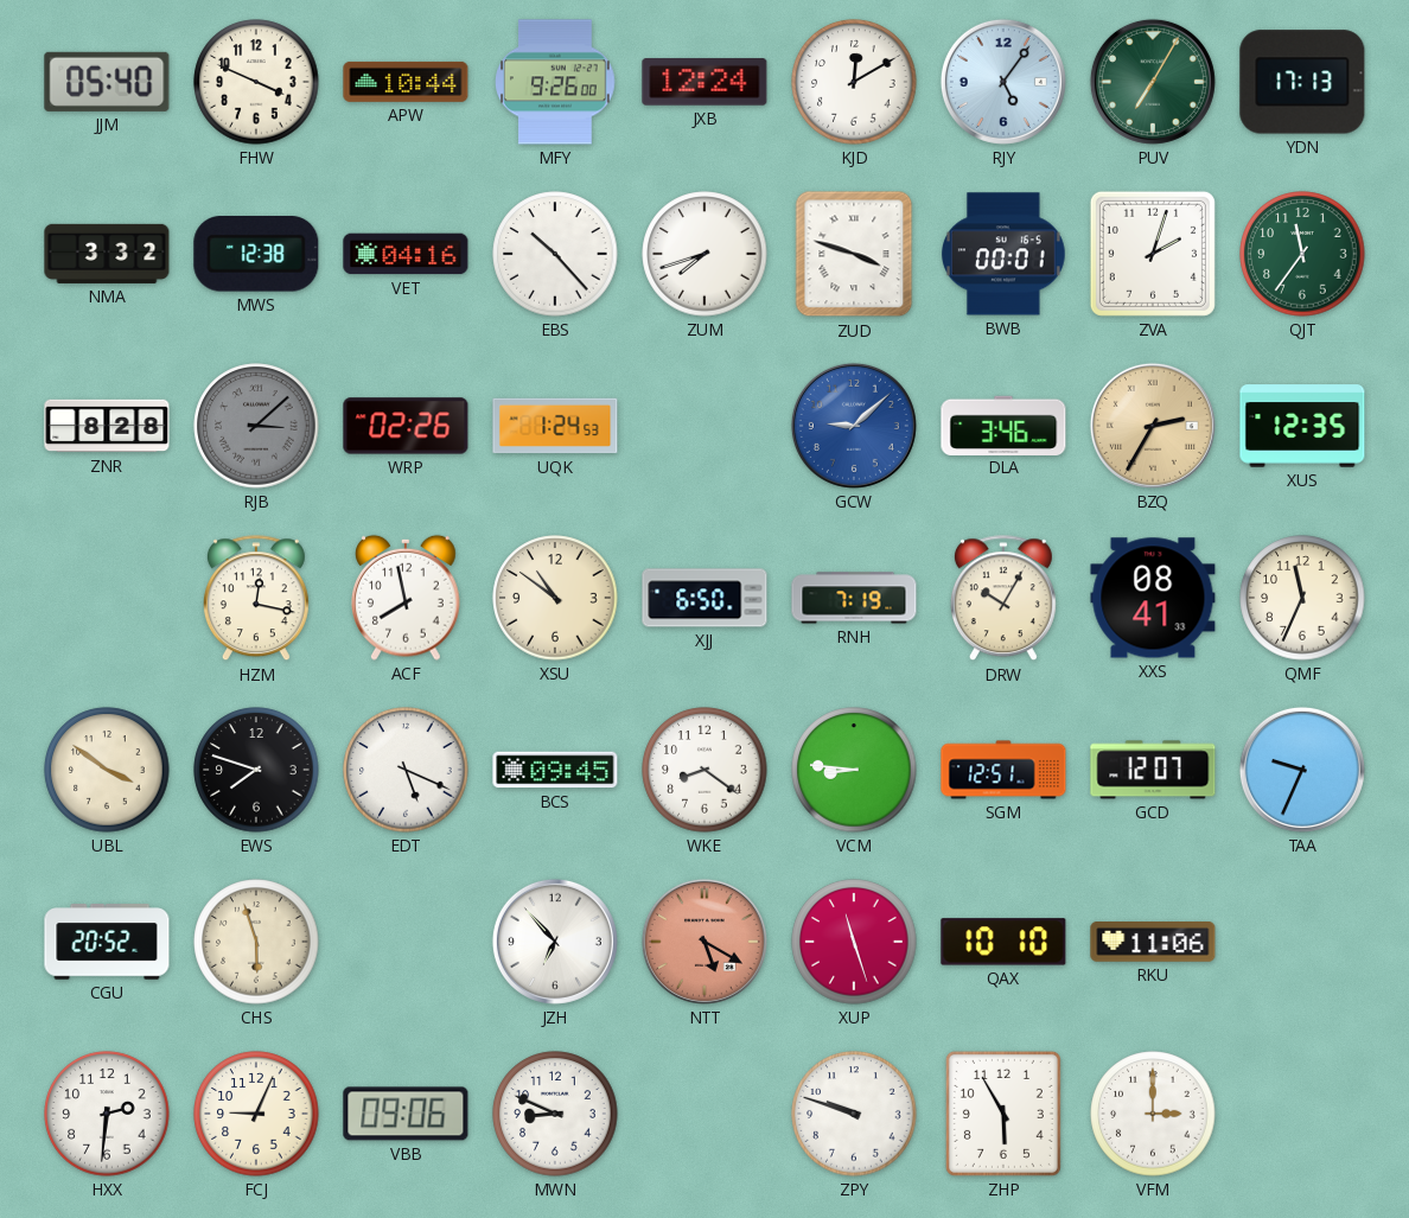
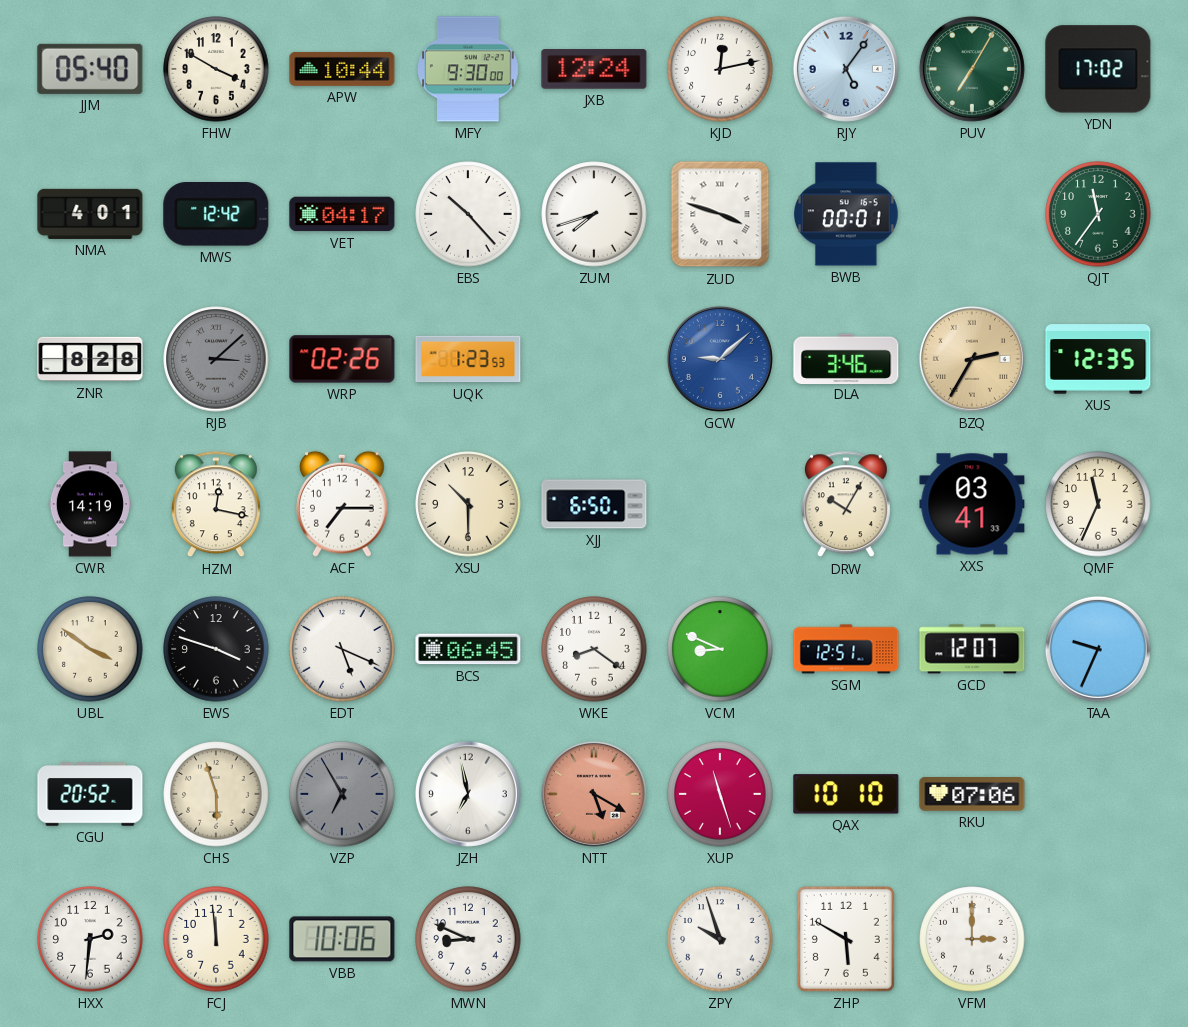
FHW: 3:49 -> 3:50 (216, 69)
MFY: 9:26 -> 9:30 (469, 69)
KJD: 12:10 -> 12:13 (720, 69)
YDN: 17:13 -> 17:02 (1098, 69)
NMA: 3:32 -> 4:01 (90, 214)
MWS: 12:38 -> 12:42 (216, 215)
VET: 04:16 -> 04:17 (342, 214)
ZVA: 2:03 -> none (1153, 254)
UQK: 1:24 -> 1:23 (468, 359)
CWR: none -> 14:19 (90, 504)
ACF: 7:58 -> 7:15 (343, 504)
XSU: 10:51 -> 10:30 (468, 504)
RNH: 7:19 -> none (854, 598)
XXS: 08:41 -> 03:41 (972, 504)
EWS: 7:48 -> 3:48 (216, 649)
BCS: 09:45 -> 06:45 (468, 649)
VCM: 8:46 -> 8:49 (720, 649)
VZP: none -> 6:55 (342, 794)
JZH: 6:53 -> 6:58 (468, 794)
RKU: 11:06 -> 07:06 (972, 795)
FCJ: 9:04 -> 11:59 (216, 939)
VBB: 09:06 -> 10:06 (342, 939)
ZPY: 9:48 -> 9:57 (720, 939)
ZHP: 5:55 -> 5:50 (846, 939)
